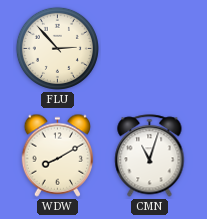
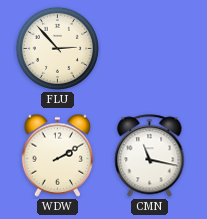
WDW: 8:10 -> 2:10 (58, 155)
CMN: 11:03 -> 11:17 (150, 156)
